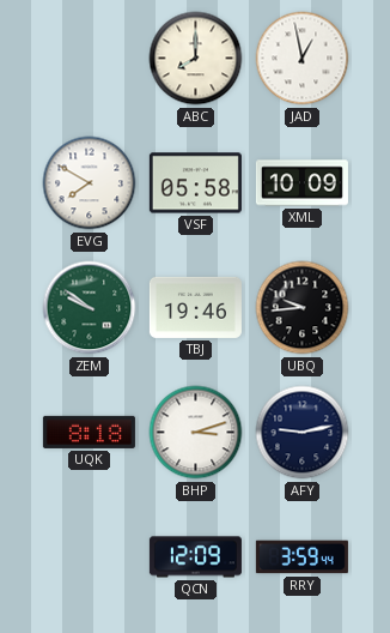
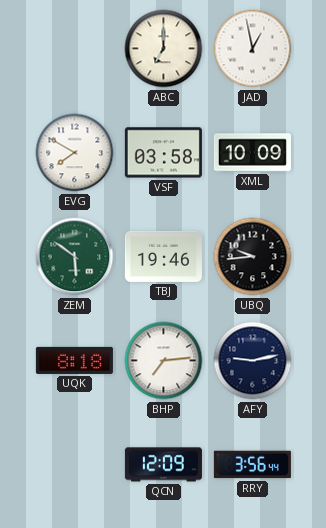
ABC: 8:00 -> 7:00 (164, 49)
VSF: 05:58 -> 03:58 (163, 153)
ZEM: 9:51 -> 5:51 (75, 257)
BHP: 3:12 -> 7:14 (164, 361)
RRY: 3:59 -> 3:56 (252, 465)
